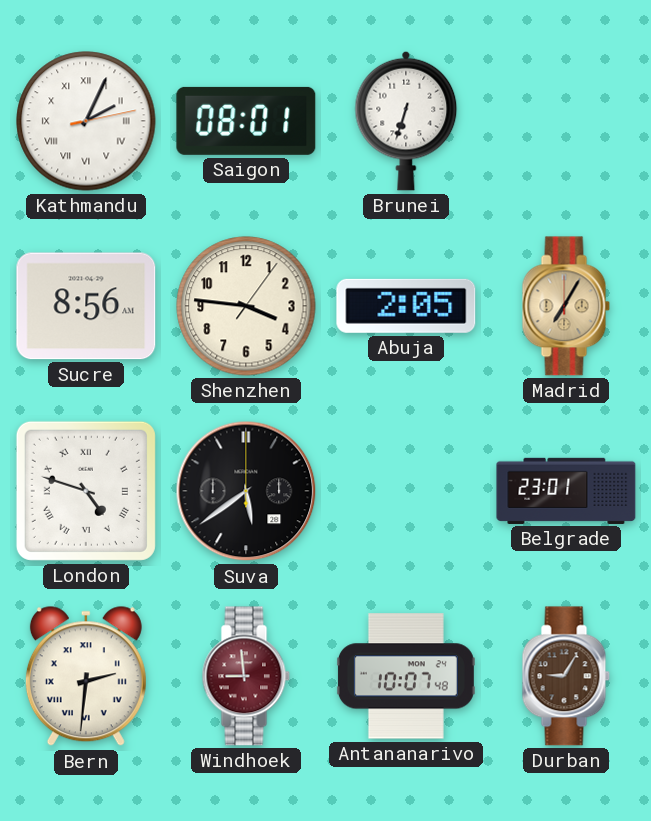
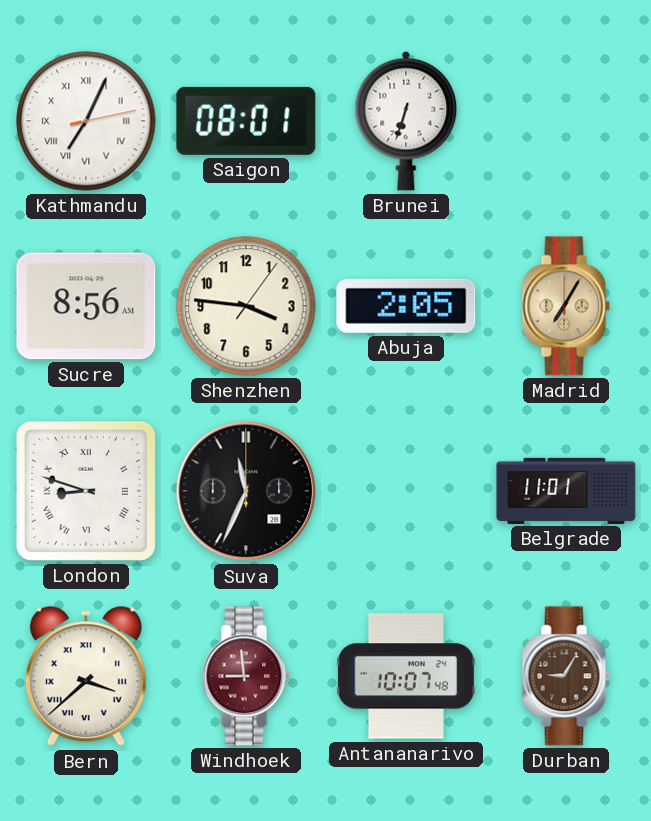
Kathmandu: 2:04 -> 7:04 (86, 121)
London: 4:48 -> 8:48 (86, 491)
Suva: 5:39 -> 11:34 (246, 491)
Belgrade: 23:01 -> 11:01 (566, 491)
Bern: 2:31 -> 3:38 (86, 677)
